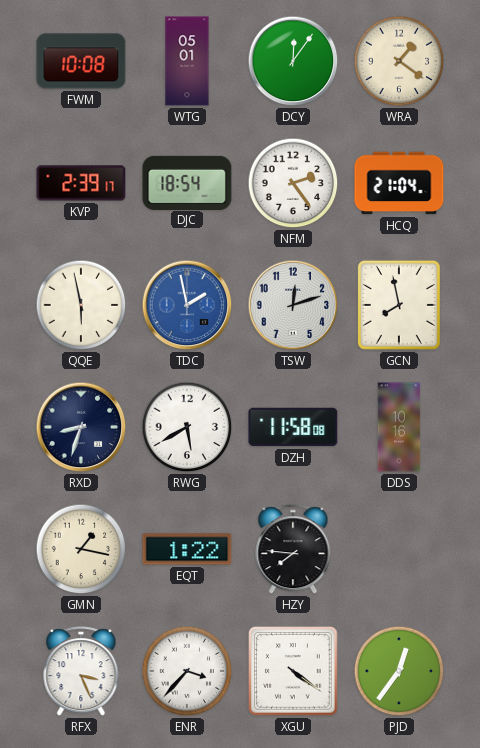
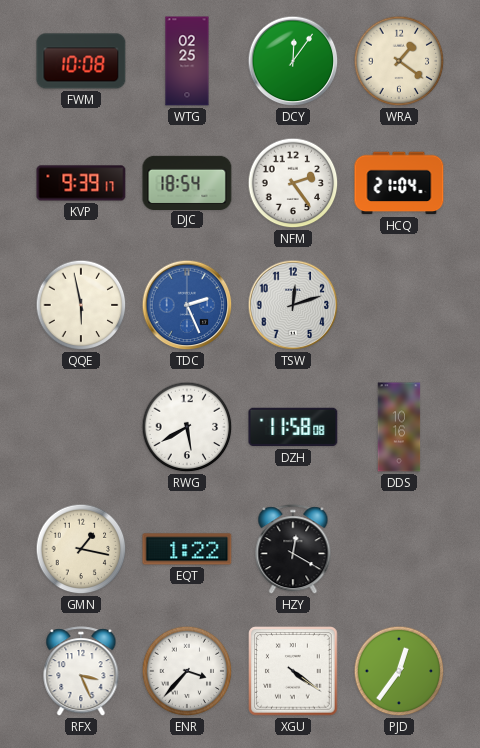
WTG: 05:01 -> 02:25 (187, 61)
KVP: 2:39 -> 9:39 (81, 183)
TDC: 1:58 -> 2:26 (187, 305)
GCN: 7:58 -> none (399, 305)
RXD: 8:33 -> none (81, 427)
HZY: 7:46 -> 12:20 (293, 550)
